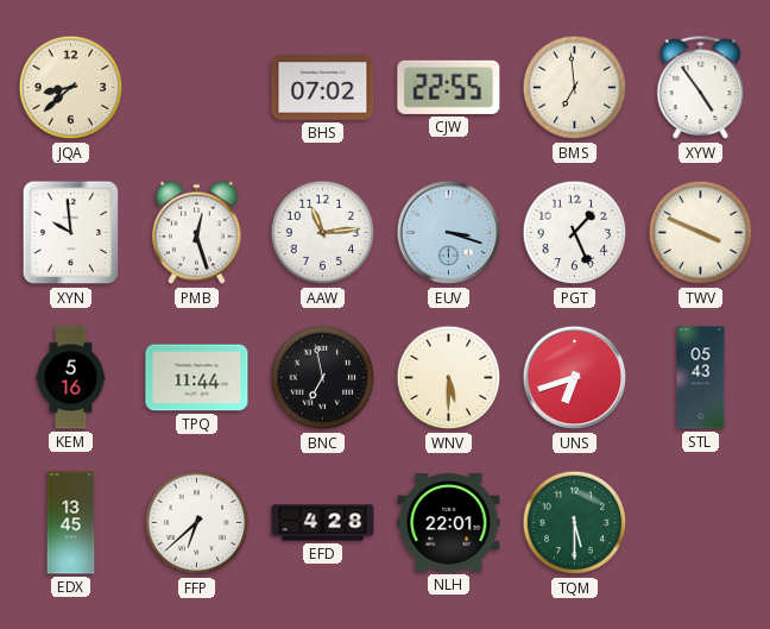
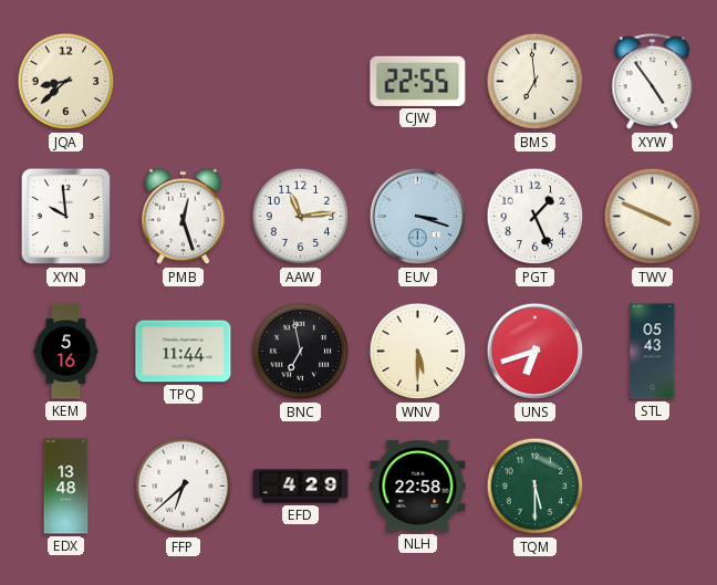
BHS: 07:02 -> none (323, 88)
EDX: 13:45 -> 13:48 (66, 487)
EFD: 4:28 -> 4:29 (301, 487)
NLH: 22:01 -> 22:58 (418, 487)
